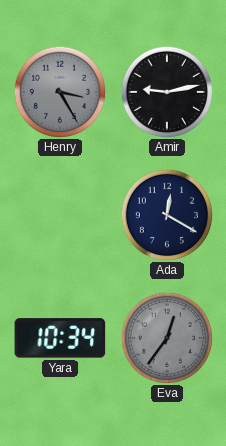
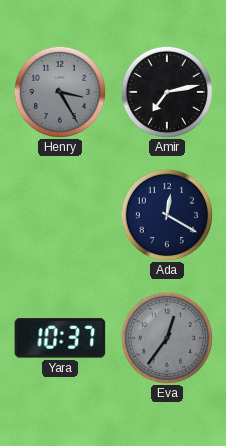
Amir: 9:13 -> 7:13 (166, 91)
Yara: 10:34 -> 10:37 (60, 338)
